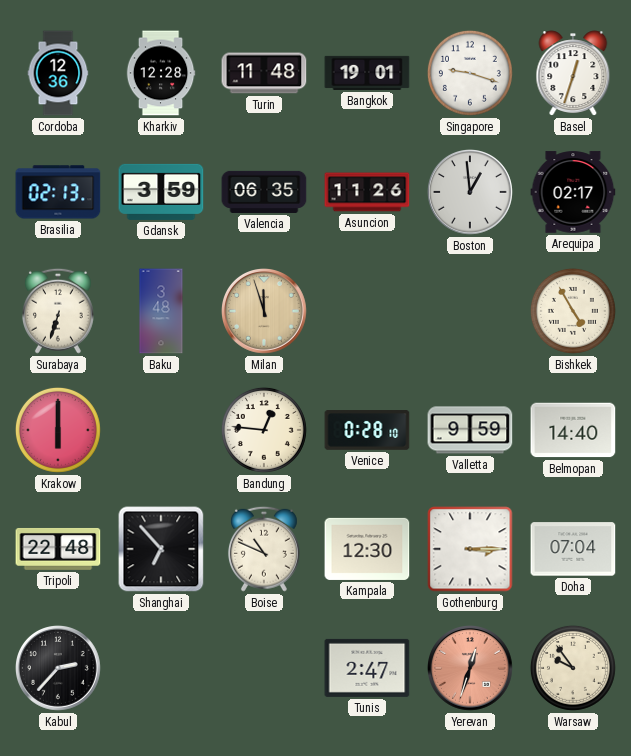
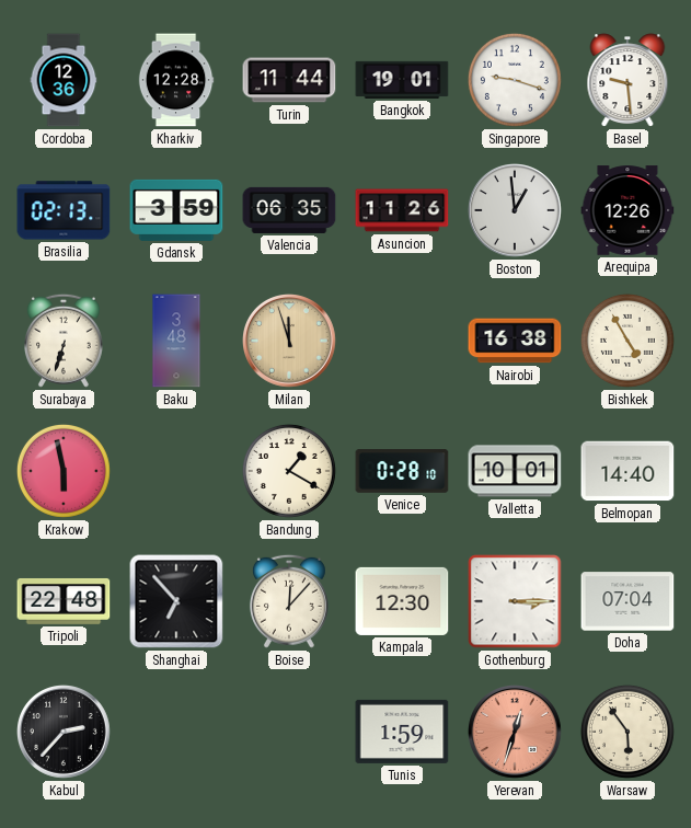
Turin: 11:48 -> 11:44 (289, 80)
Basel: 12:33 -> 9:29 (627, 80)
Arequipa: 02:17 -> 12:26 (627, 210)
Nairobi: none -> 16:38 (515, 341)
Krakow: 6:00 -> 5:58 (64, 471)
Bandung: 12:46 -> 1:20 (289, 471)
Valletta: 9:59 -> 10:01 (515, 471)
Boise: 10:49 -> 12:07 (289, 601)
Tunis: 2:47 -> 1:59 (402, 732)
Warsaw: 9:54 -> 5:54 (627, 732)
